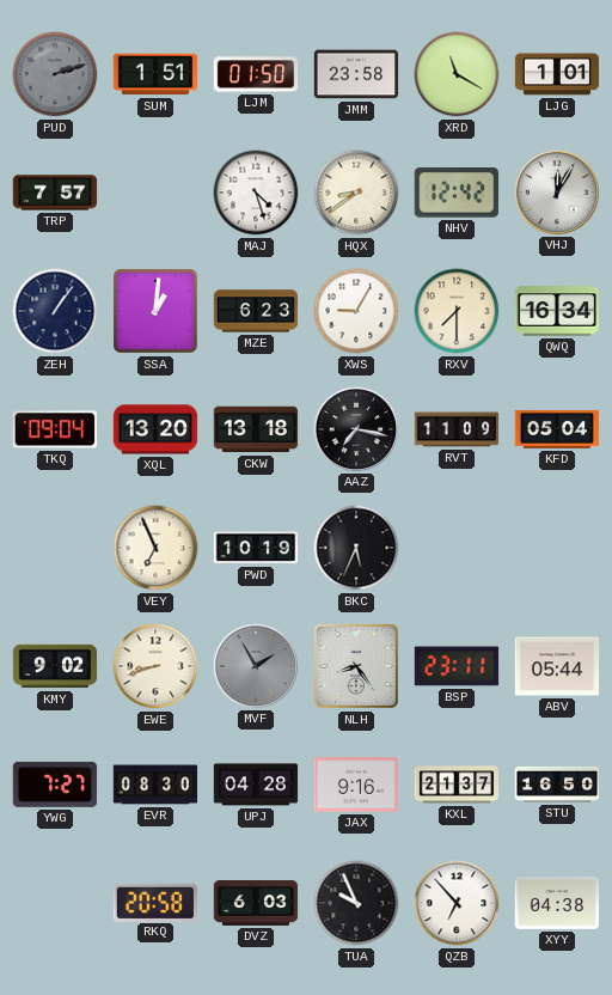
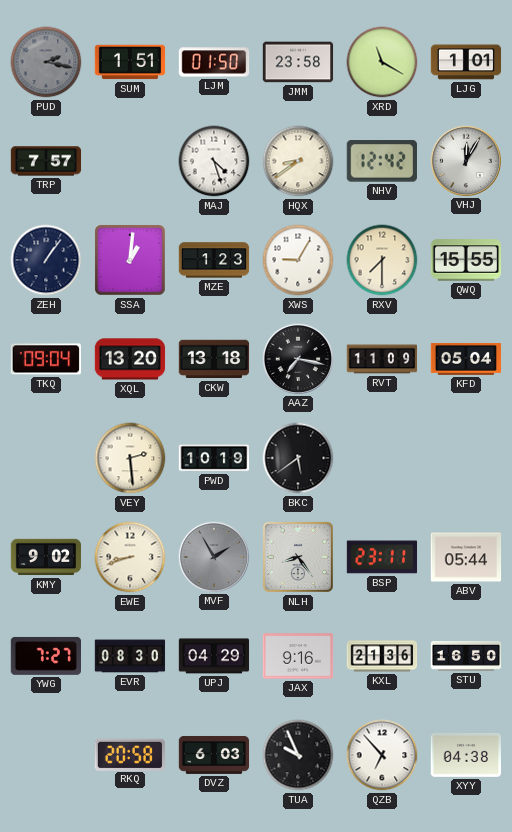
PUD: 2:12 -> 2:17 (46, 62)
MZE: 6:23 -> 1:23 (214, 260)
QWQ: 16:34 -> 15:55 (465, 260)
VEY: 6:56 -> 2:29 (130, 458)
BKC: 5:34 -> 5:39 (298, 458)
UPJ: 04:28 -> 04:29 (214, 656)
KXL: 21:37 -> 21:36 (382, 656)
